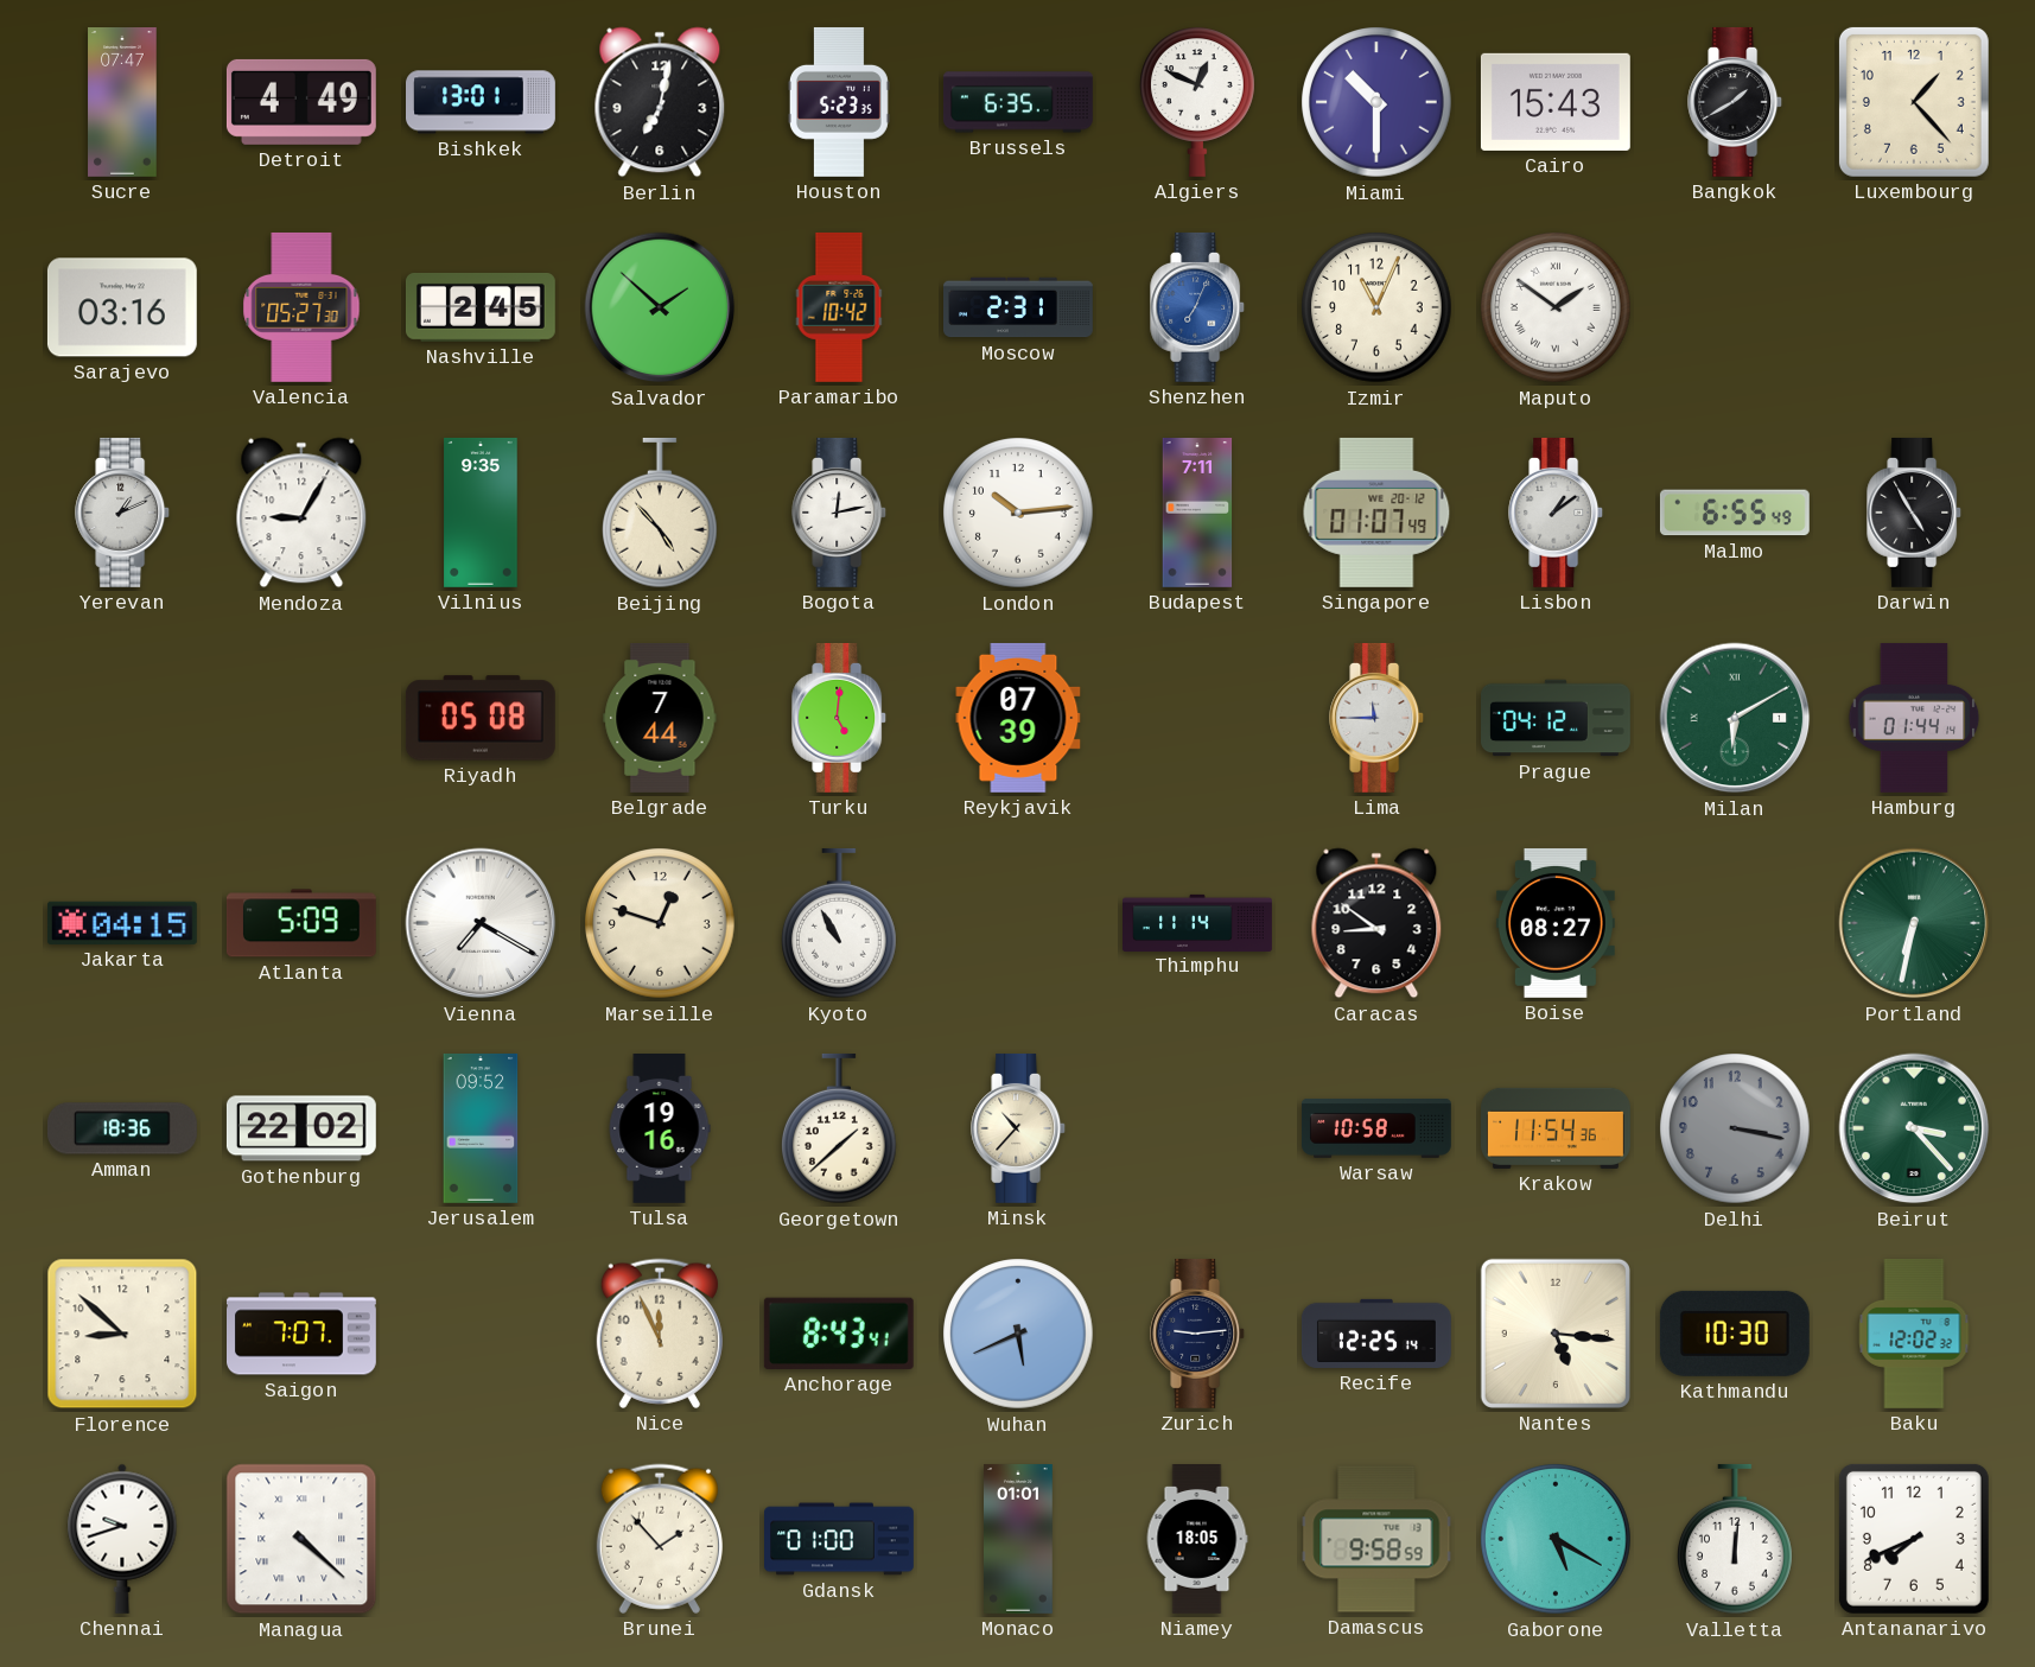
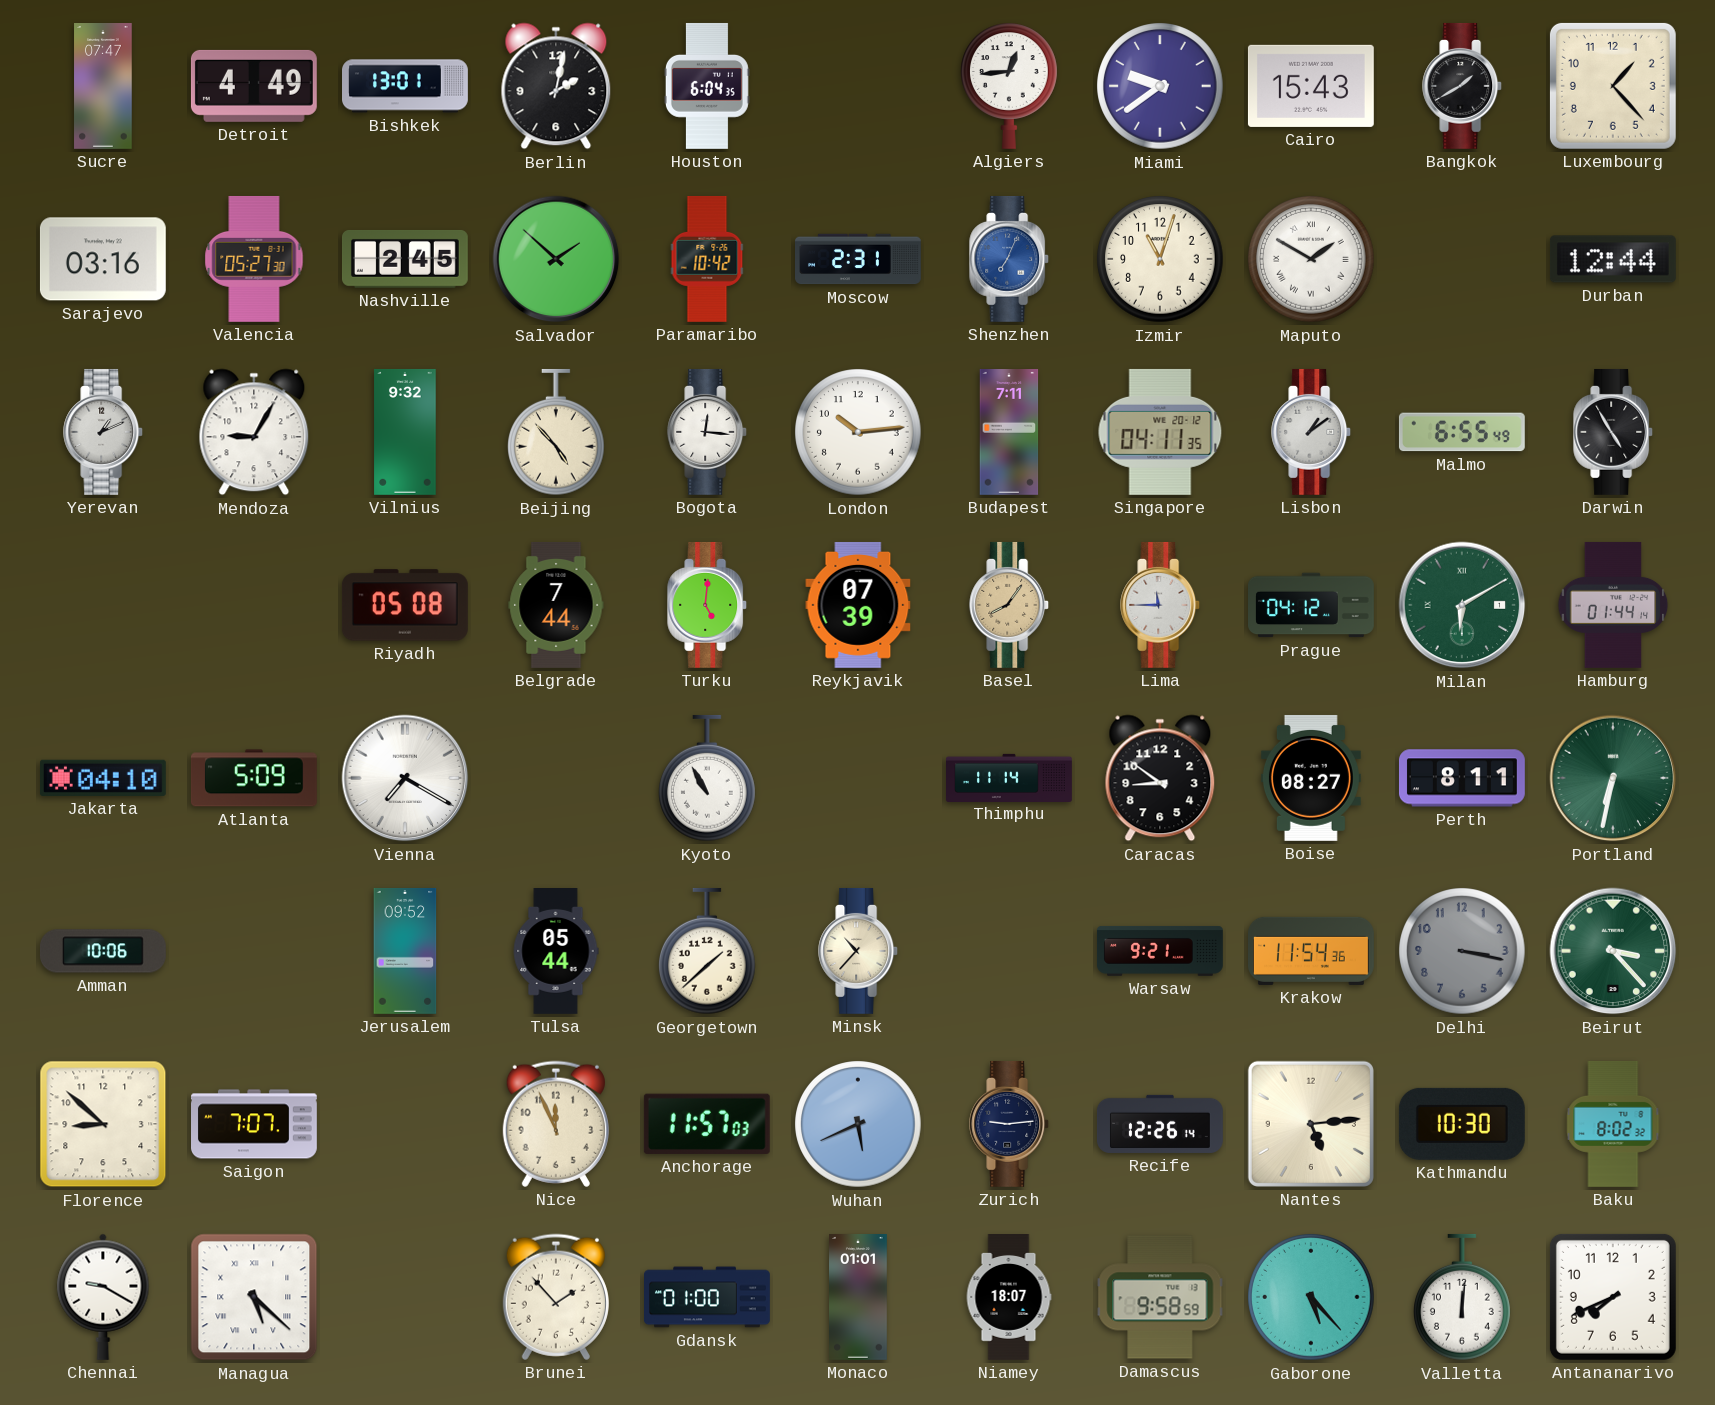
Berlin: 7:02 -> 2:02 (556, 86)
Houston: 5:23 -> 6:04 (707, 86)
Brussels: 6:35 -> none (1018, 102)
Algiers: 12:49 -> 12:44 (1010, 86)
Miami: 10:30 -> 9:39 (1160, 86)
Izmir: 11:04 -> 11:03 (1160, 259)
Maputo: 1:51 -> 1:50 (1311, 259)
Durban: none -> 12:44 (1613, 259)
Vilnius: 9:35 -> 9:32 (405, 432)
Bogota: 12:13 -> 12:16 (708, 432)
Singapore: 01:07 -> 04:11 (1160, 432)
Basel: none -> 8:06 (1010, 605)
Jakarta: 04:15 -> 04:10 (103, 778)
Marseille: 12:48 -> none (660, 923)
Perth: none -> 8:11 (1462, 778)
Amman: 18:36 -> 10:06 (103, 951)
Gothenburg: 22:02 -> none (301, 1128)
Tulsa: 19:16 -> 05:44 (556, 952)
Warsaw: 10:58 -> 9:21 (1160, 951)
Anchorage: 8:43 -> 11:57 (707, 1124)
Recife: 12:25 -> 12:26 (1160, 1124)
Nantes: 5:16 -> 5:14 (1311, 1124)
Baku: 12:02 -> 8:02 (1613, 1124)
Chennai: 9:42 -> 9:20 (103, 1297)
Managua: 4:22 -> 5:22 (254, 1297)
Niamey: 18:05 -> 18:07 (1009, 1298)
Gaborone: 5:20 -> 5:23 (1311, 1297)
